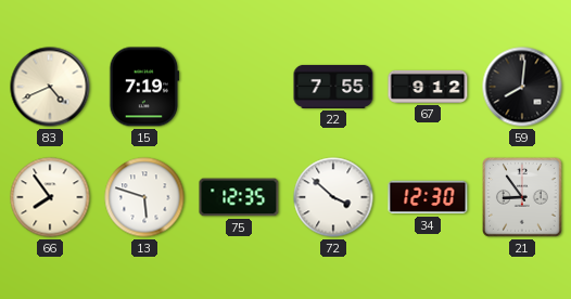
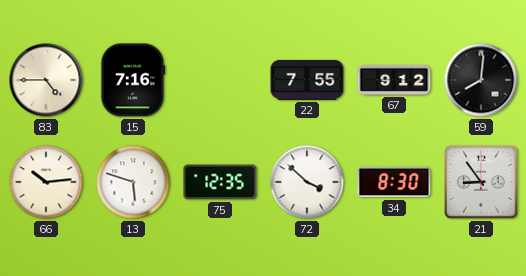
83: 4:41 -> 4:45 (46, 80)
15: 7:19 -> 7:16 (133, 80)
66: 7:54 -> 10:14 (46, 182)
34: 12:30 -> 8:30 (394, 182)
